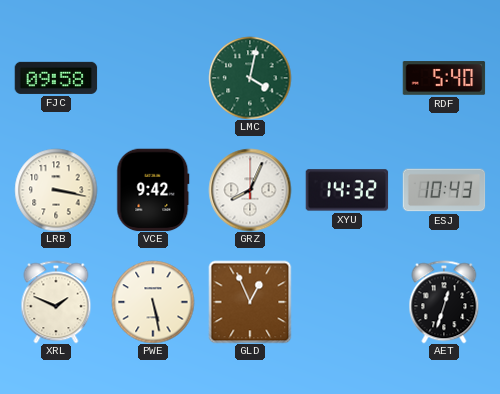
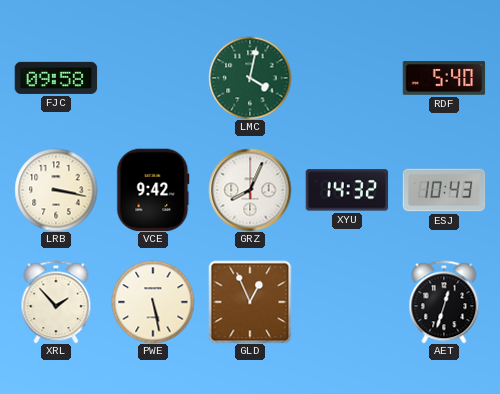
XRL: 1:49 -> 1:53 (56, 302)
